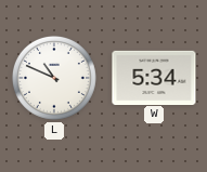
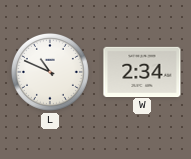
W: 5:34 -> 2:34 (142, 71)
